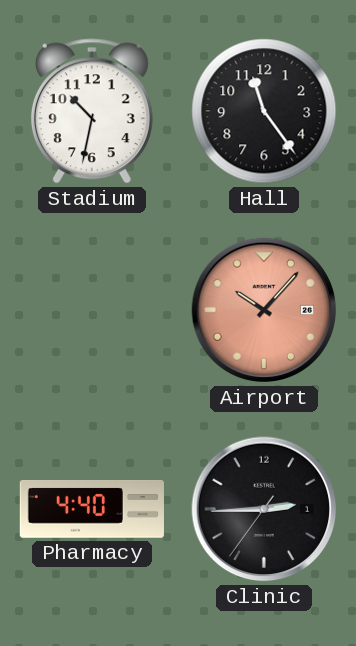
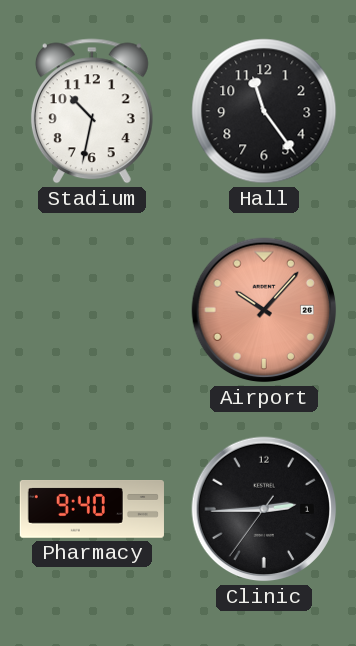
Pharmacy: 4:40 -> 9:40 (92, 510)
